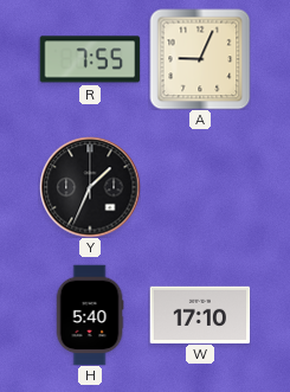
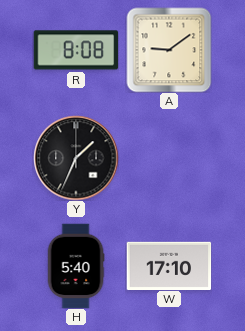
R: 7:55 -> 8:08 (76, 50)
A: 9:04 -> 9:09 (169, 50)
